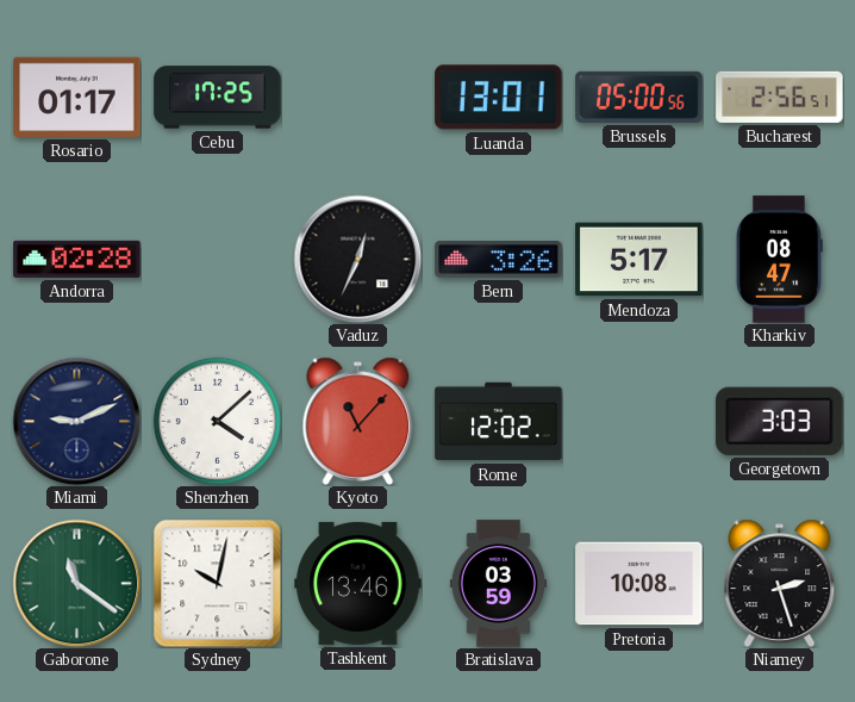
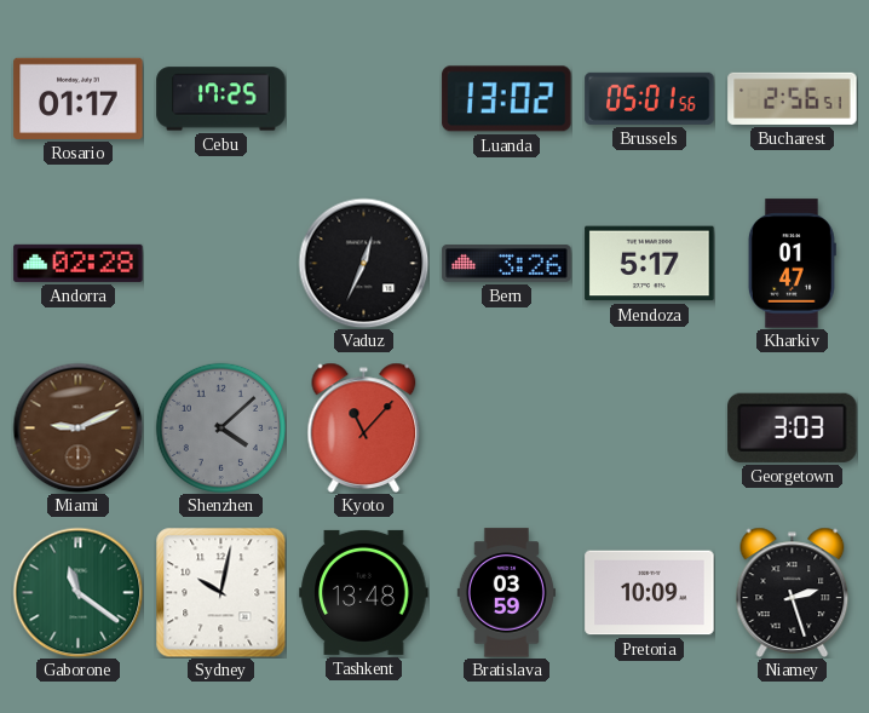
Luanda: 13:01 -> 13:02 (507, 99)
Brussels: 05:00 -> 05:01 (650, 98)
Kharkiv: 08:47 -> 01:47 (792, 264)
Miami dial: navy -> brown (77, 427)
Shenzhen dial: white -> grey (220, 427)
Rome: 12:02 -> none (499, 422)
Tashkent: 13:46 -> 13:48 (364, 592)
Pretoria: 10:08 -> 10:09 (650, 593)
